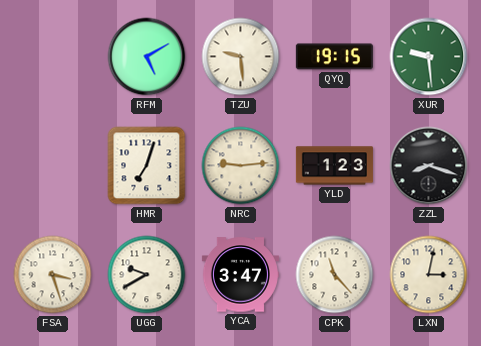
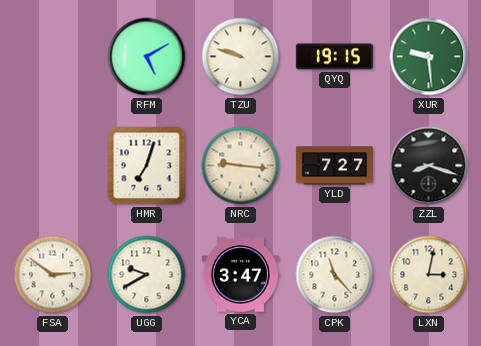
TZU: 9:29 -> 9:48 (241, 57)
NRC: 9:14 -> 9:16 (241, 166)
YLD: 1:23 -> 7:27 (334, 166)
FSA: 3:27 -> 2:51 (53, 275)
